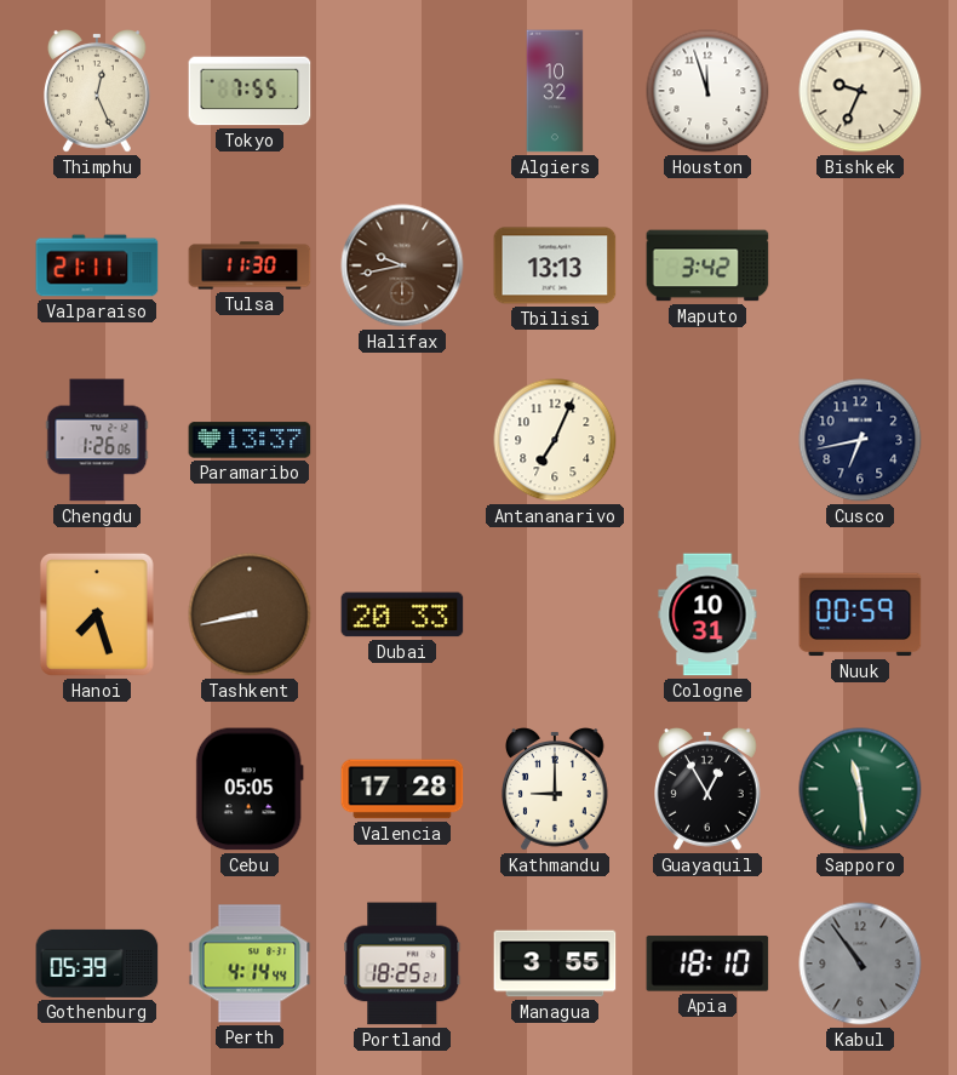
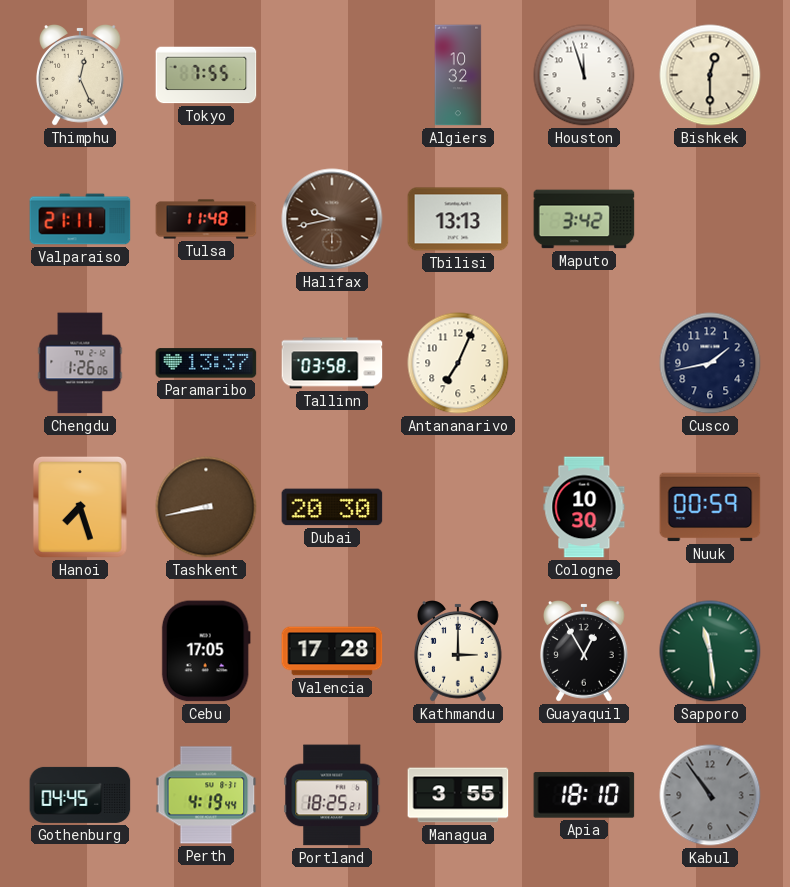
Bishkek: 9:34 -> 12:30 (710, 75)
Tulsa: 11:30 -> 11:48 (206, 219)
Tallinn: none -> 03:58 (332, 363)
Cusco: 6:43 -> 1:43 (710, 363)
Dubai: 20:33 -> 20:30 (332, 507)
Cologne: 10:31 -> 10:30 (584, 507)
Cebu: 05:05 -> 17:05 (206, 651)
Kathmandu: 9:00 -> 3:00 (459, 652)
Gothenburg: 05:39 -> 04:45 (80, 795)
Perth: 4:14 -> 4:19 (206, 795)
